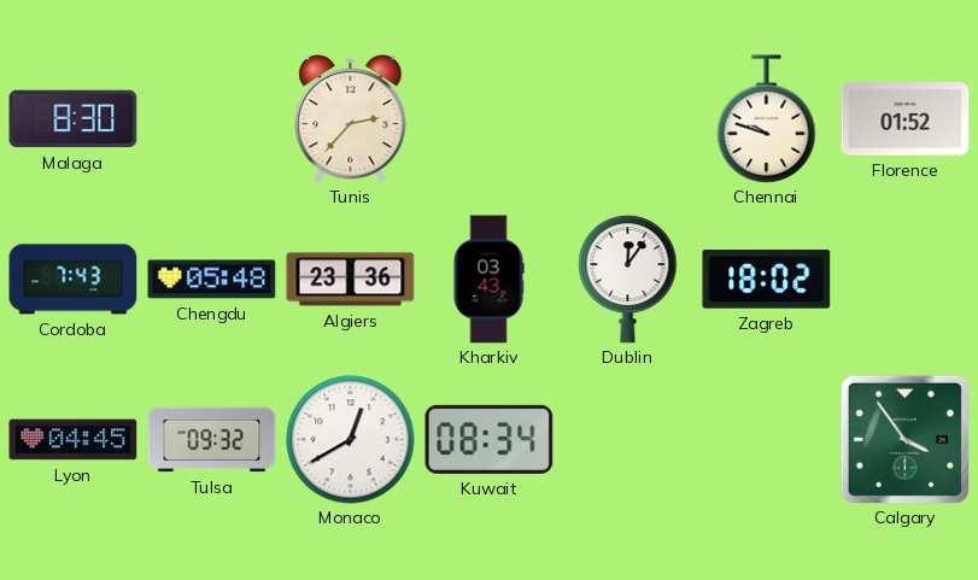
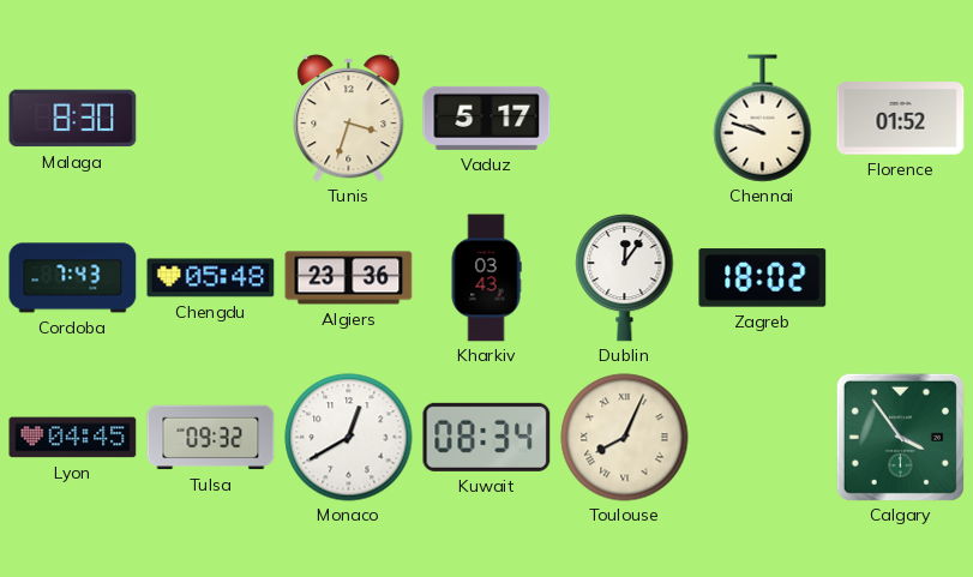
Tunis: 2:37 -> 3:33 (349, 119)
Vaduz: none -> 5:17 (487, 118)
Toulouse: none -> 8:04 (625, 438)
